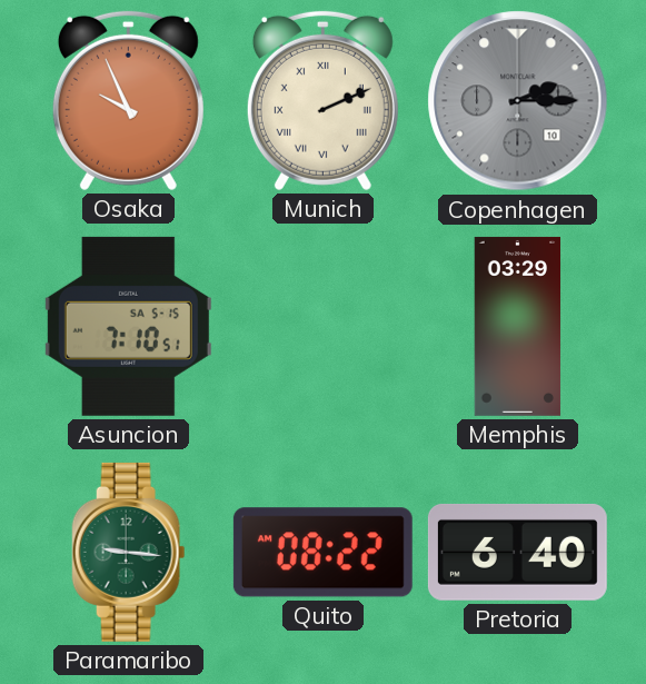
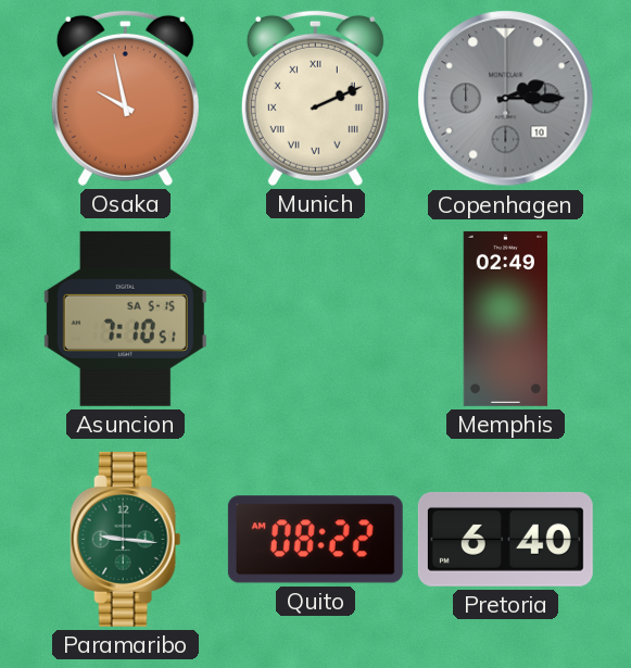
Osaka: 9:56 -> 9:58 (125, 98)
Memphis: 03:29 -> 02:49 (506, 318)
